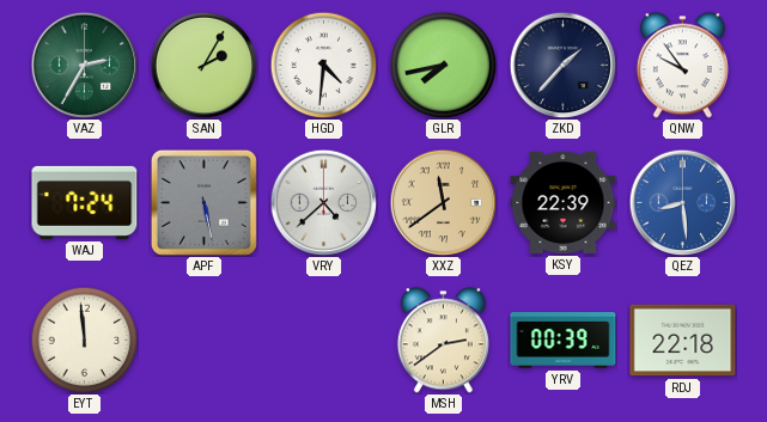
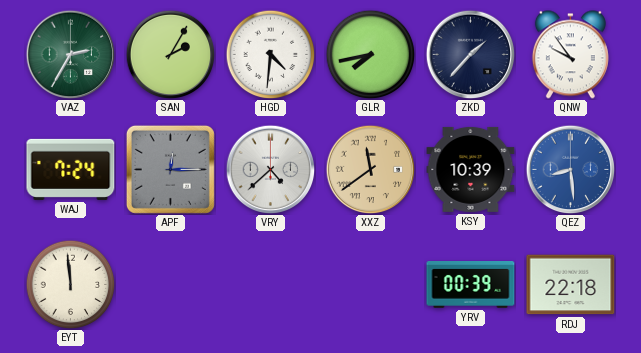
APF: 5:28 -> 12:15 (170, 169)
KSY: 22:39 -> 10:39 (471, 169)
MSH: 2:39 -> none (443, 341)
